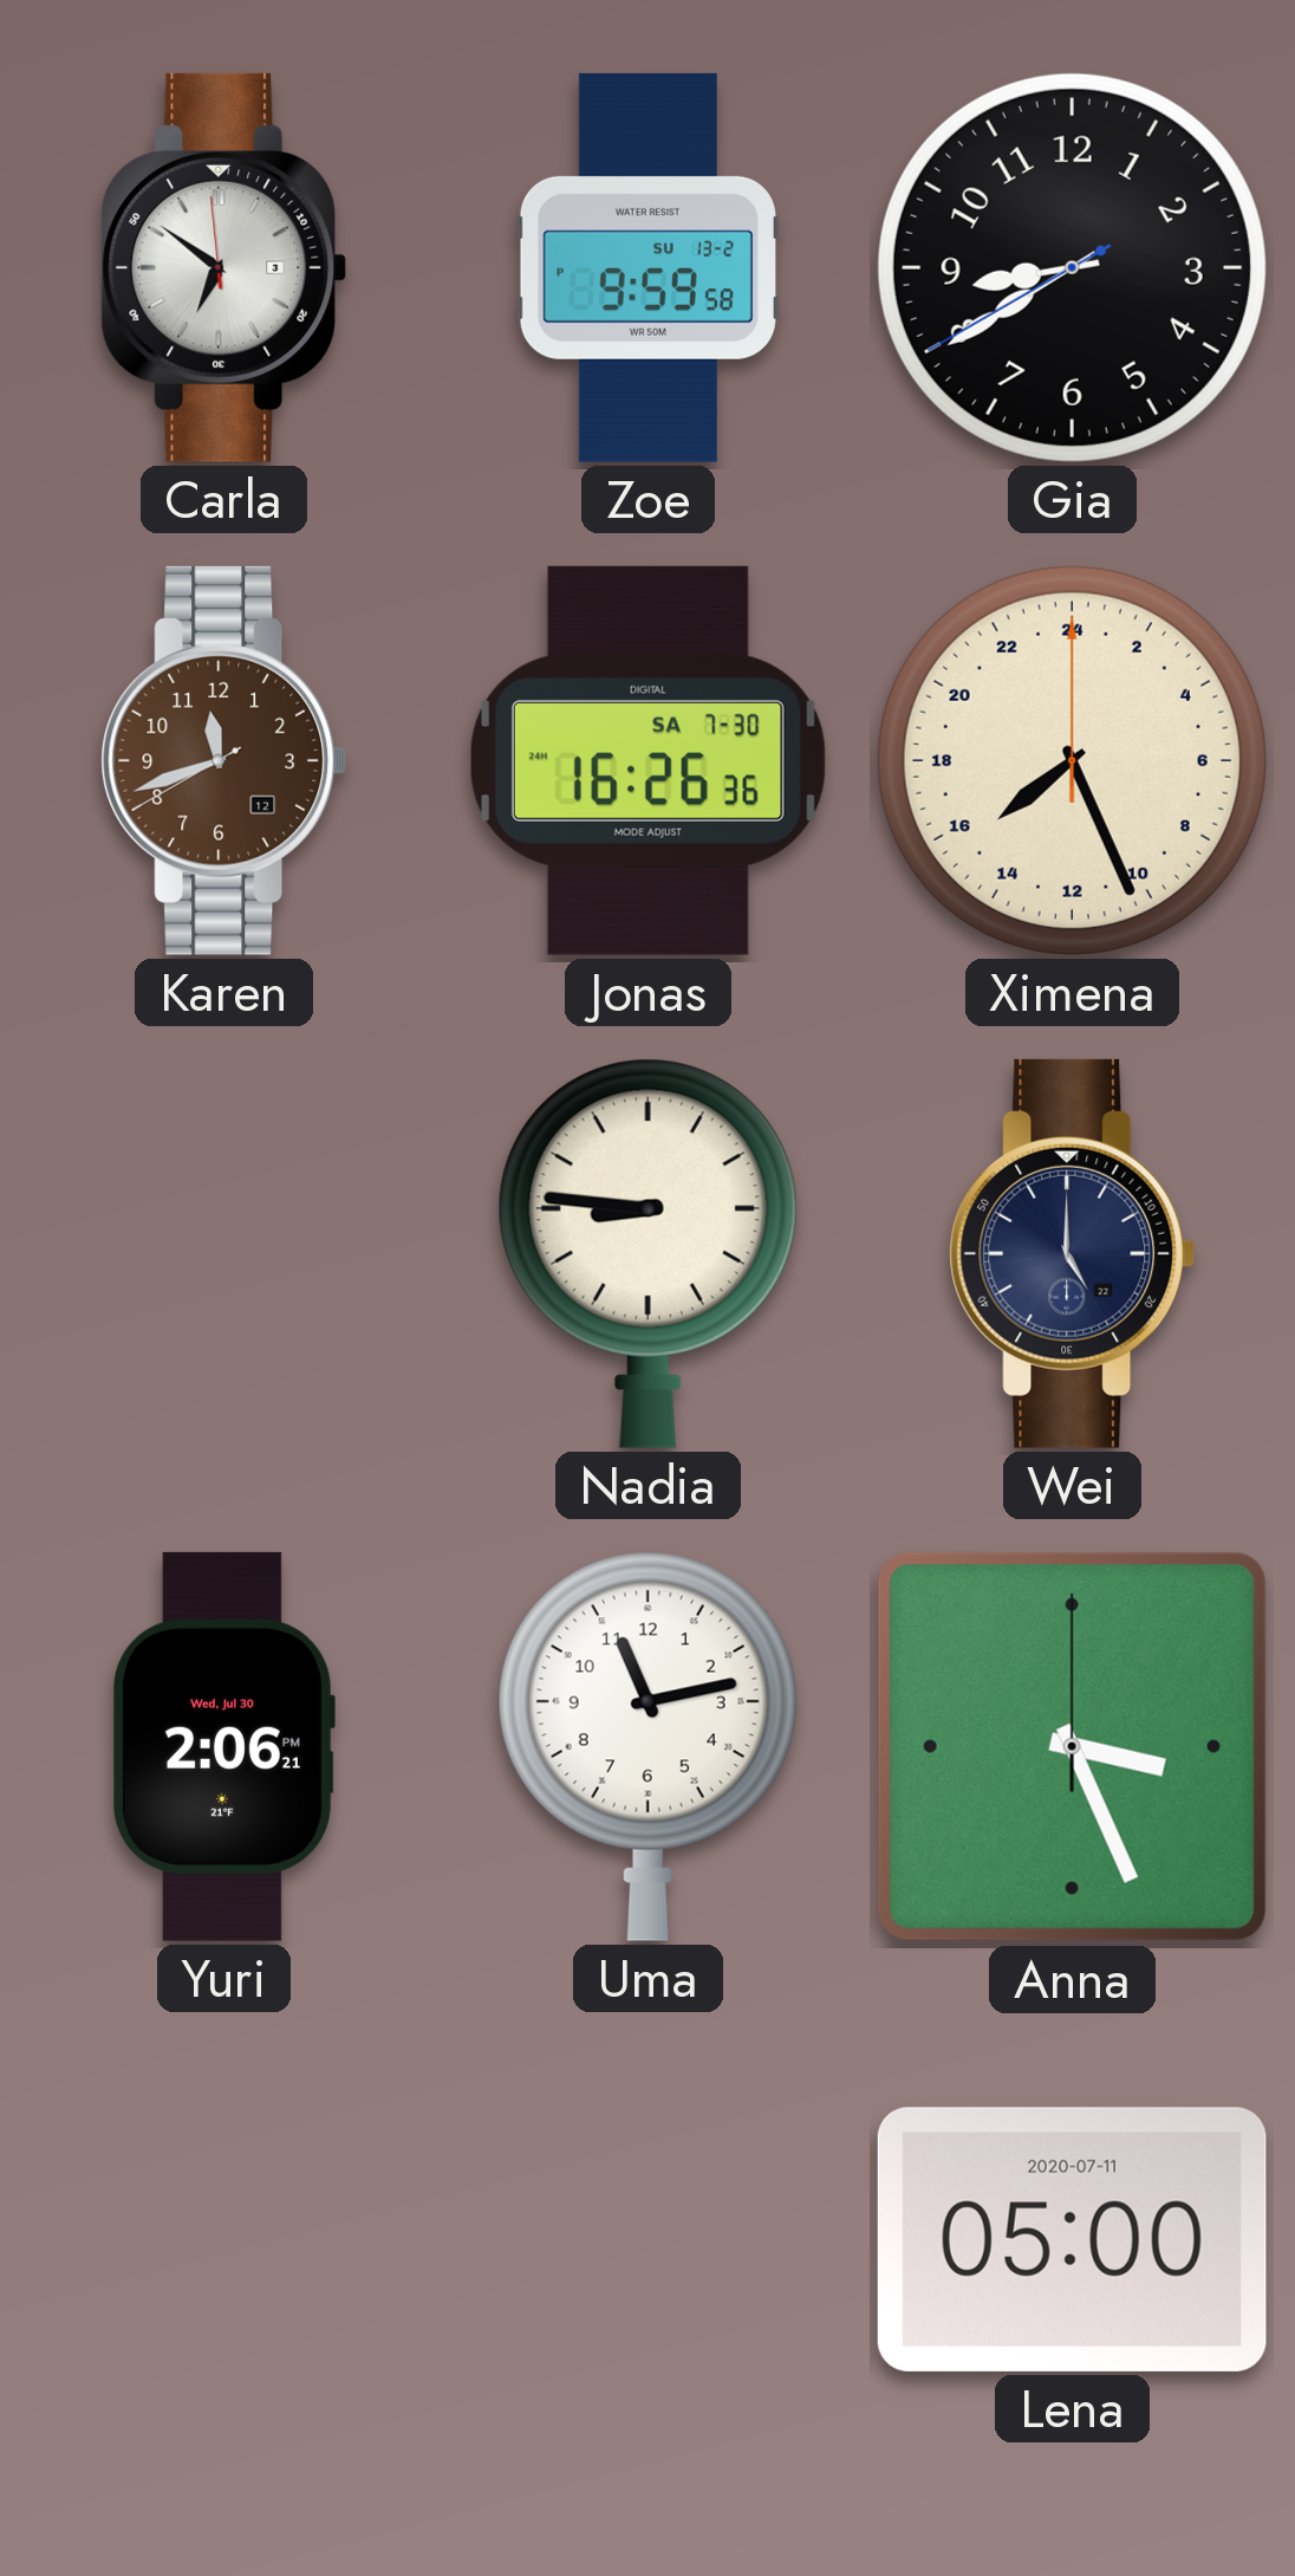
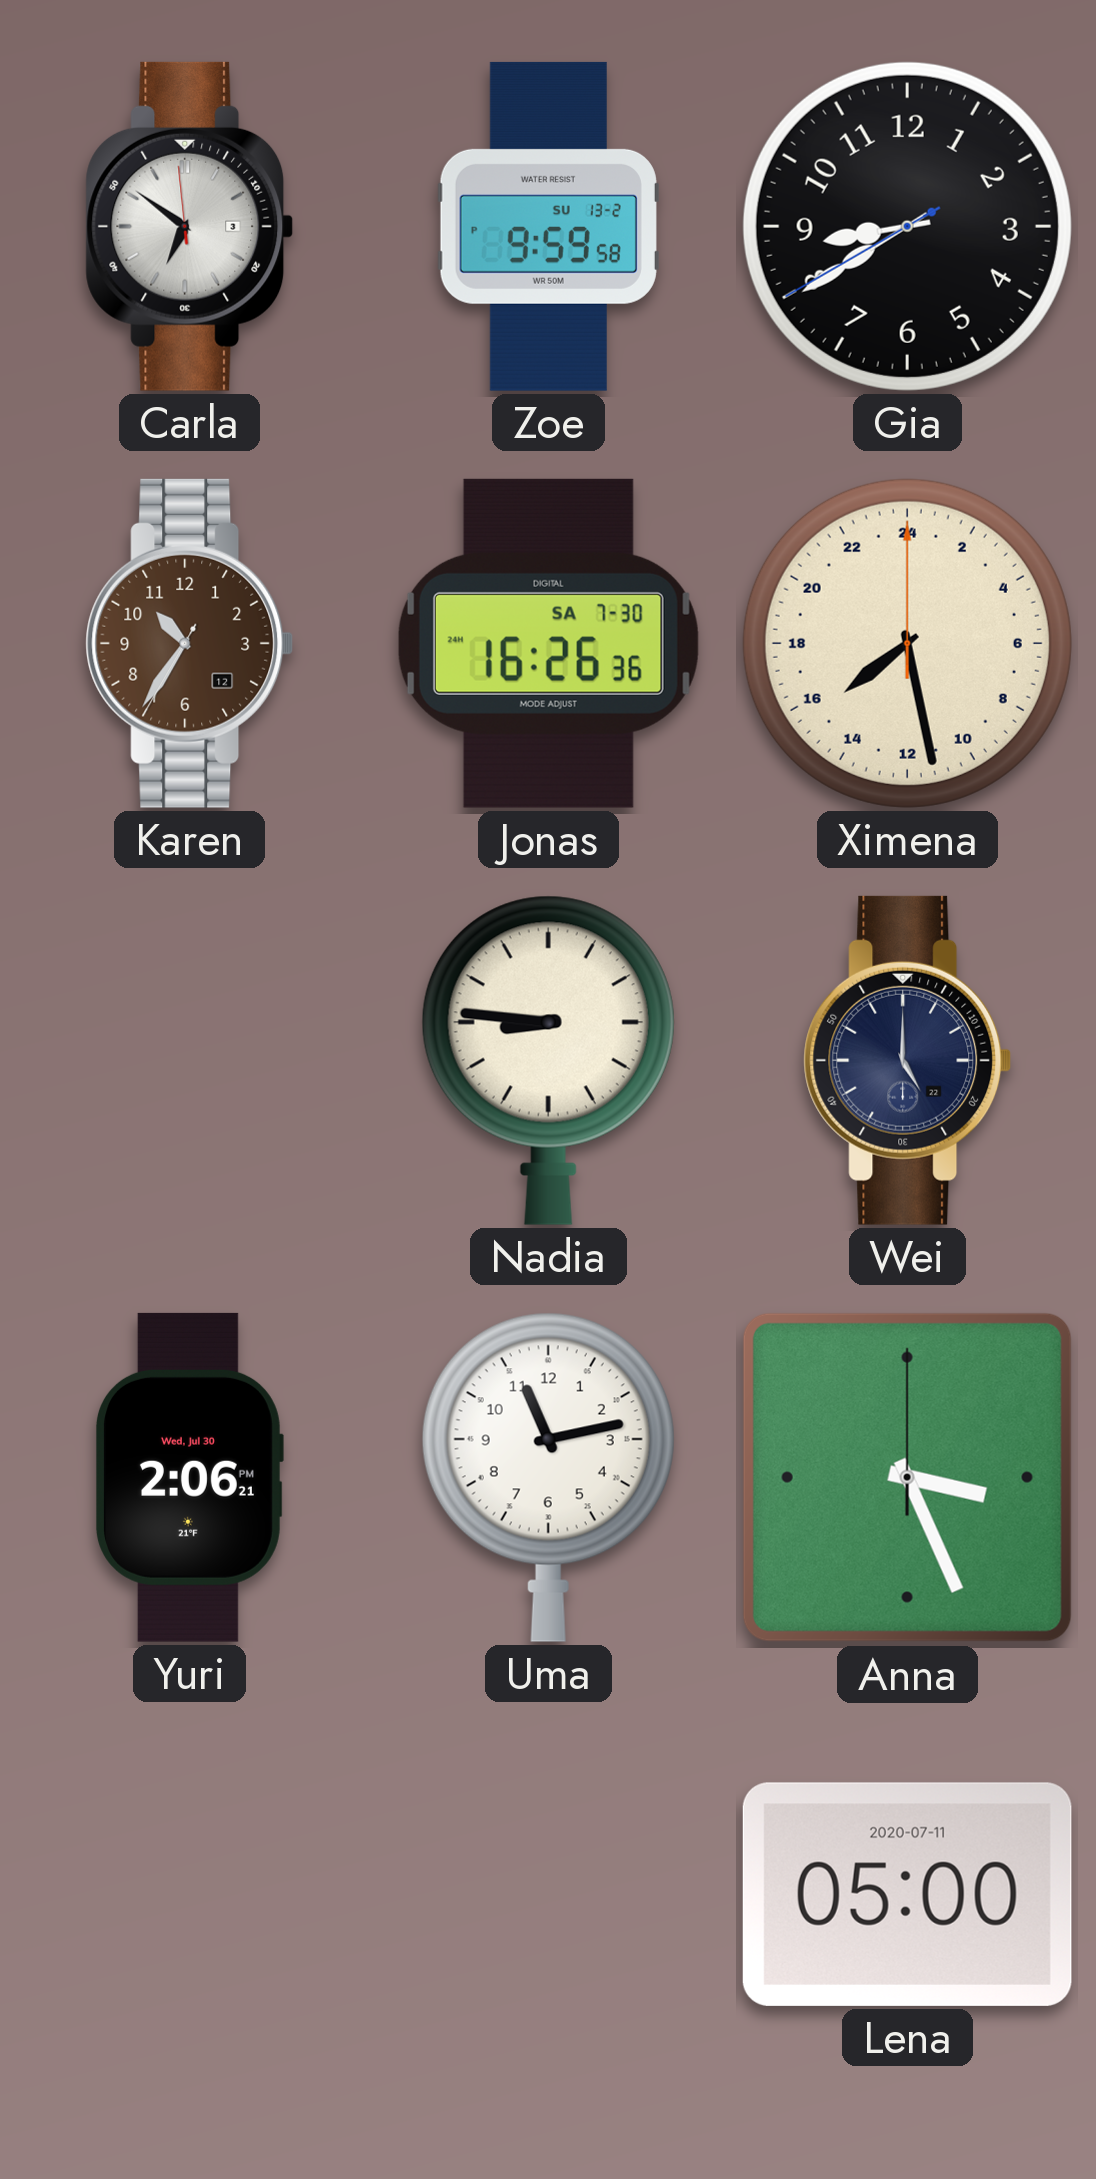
Karen: 11:41 -> 10:35 (190, 643)
Ximena: 15:26 -> 15:28 (907, 643)
